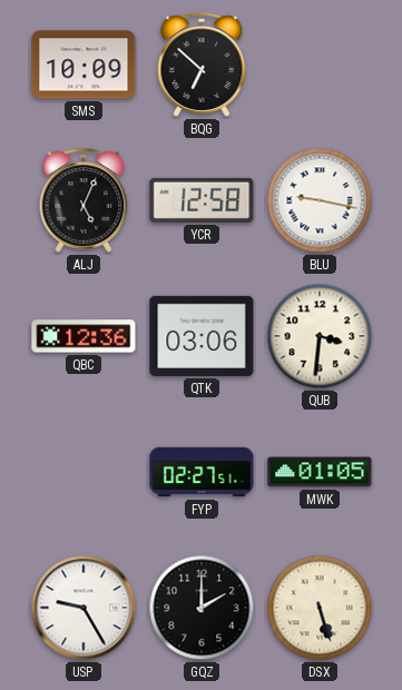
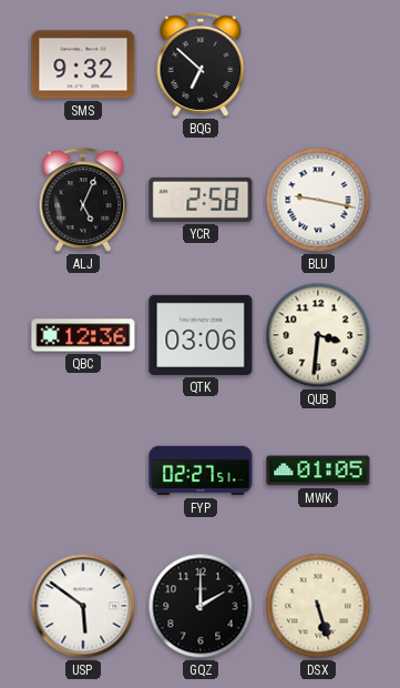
SMS: 10:09 -> 9:32 (83, 64)
YCR: 12:58 -> 2:58 (201, 200)
USP: 9:25 -> 5:51 (83, 606)
